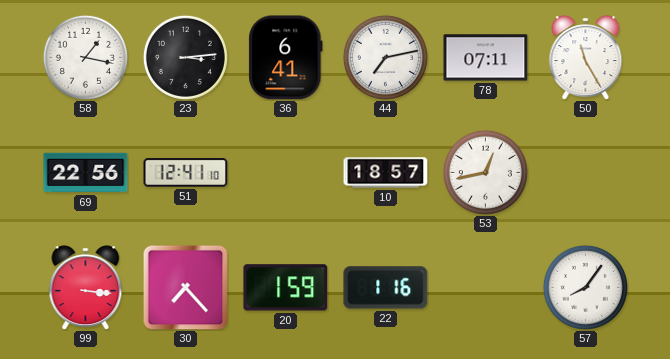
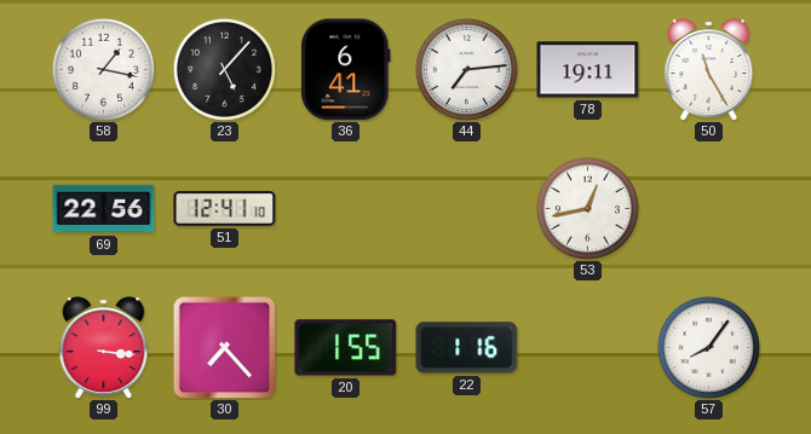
23: 3:14 -> 5:07 (224, 69)
44: 7:13 -> 7:14 (466, 69)
78: 07:11 -> 19:11 (588, 70)
10: 18:57 -> none (386, 173)
20: 1:59 -> 1:55 (346, 348)
